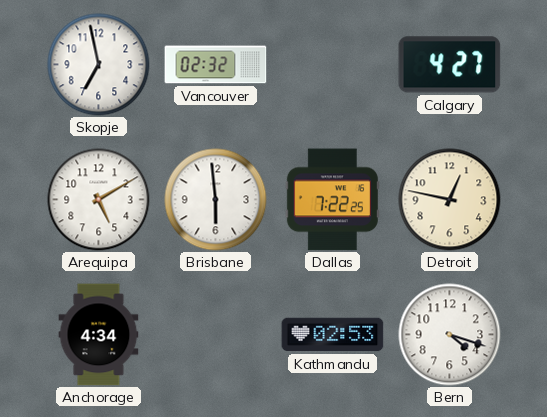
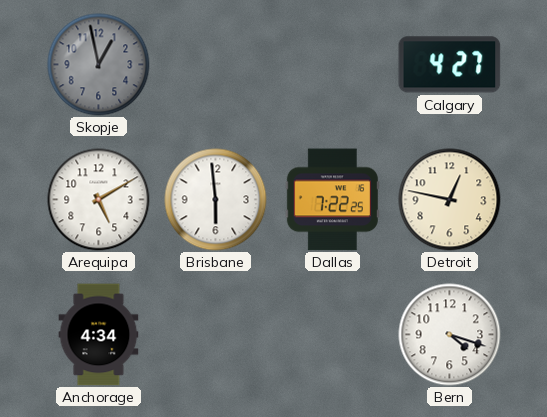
Skopje: 6:58 -> 12:58 (99, 65)
Skopje dial: white -> grey (99, 65)
Vancouver: 02:32 -> none (216, 65)
Kathmandu: 02:53 -> none (333, 335)
